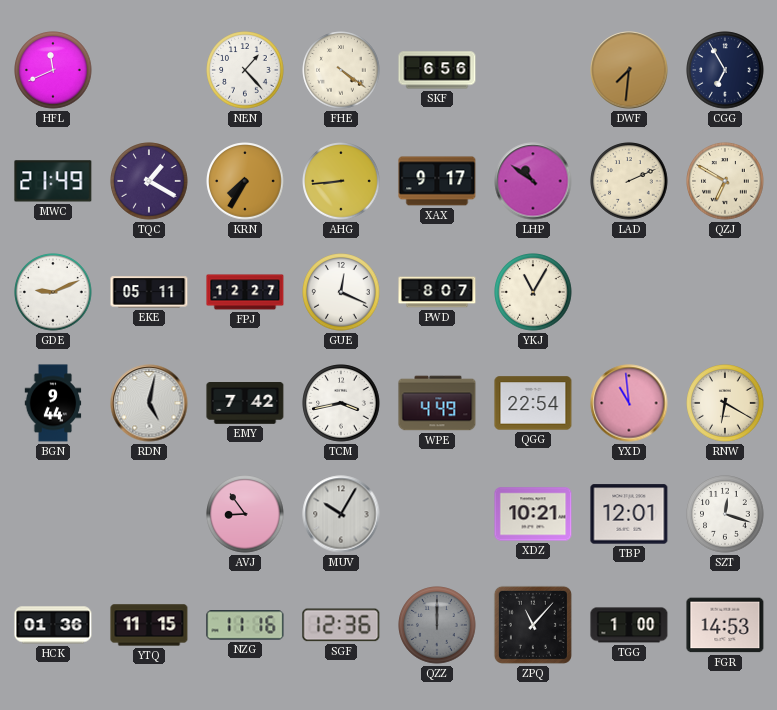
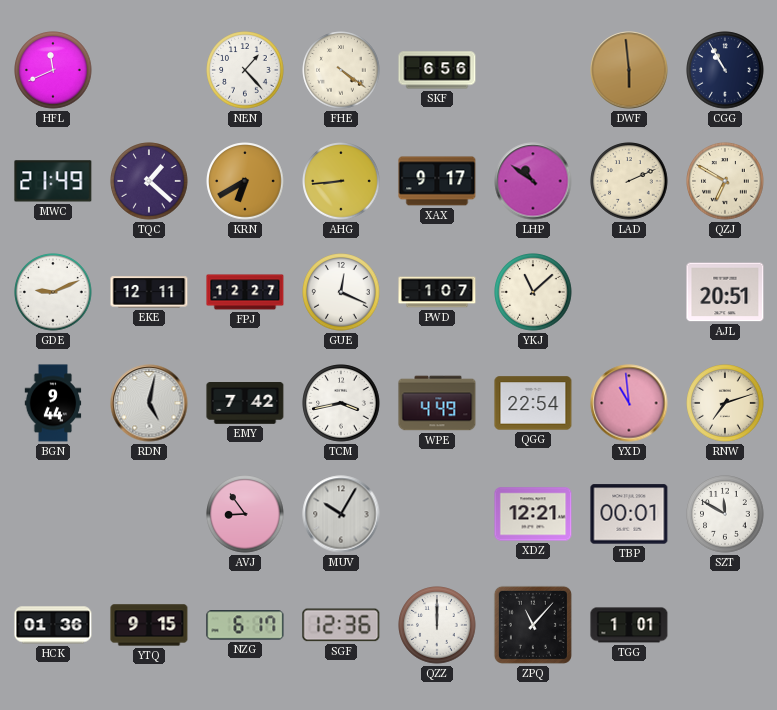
DWF: 7:31 -> 5:59 (629, 70)
CGG: 6:55 -> 10:55 (725, 70)
TQC: 1:20 -> 1:22 (149, 181)
KRN: 7:35 -> 6:40 (245, 181)
EKE: 05:11 -> 12:11 (149, 292)
PWD: 8:07 -> 1:07 (437, 292)
YKJ: 11:05 -> 11:08 (533, 292)
AJL: none -> 20:51 (725, 292)
RNW: 6:20 -> 7:12 (725, 403)
XDZ: 10:21 -> 12:21 (533, 514)
TBP: 12:01 -> 00:01 (629, 514)
SZT: 12:18 -> 11:50 (725, 514)
YTQ: 11:15 -> 9:15 (149, 625)
NZG: 11:16 -> 6:17 (245, 625)
QZZ dial: grey -> white (437, 625)
TGG: 1:00 -> 1:01 (629, 625)
FGR: 14:53 -> none (725, 625)
